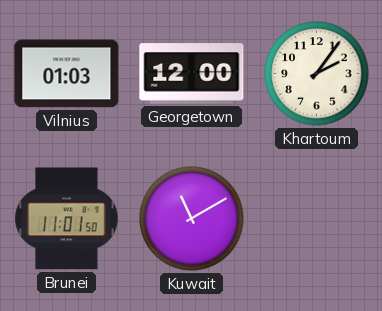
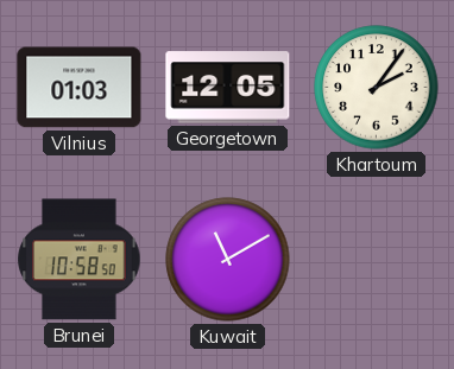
Georgetown: 12:00 -> 12:05 (228, 88)
Brunei: 11:01 -> 10:58 (80, 260)
